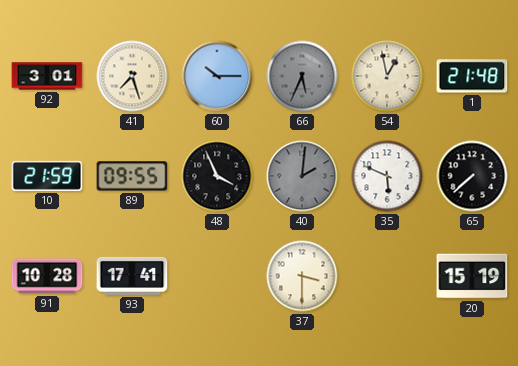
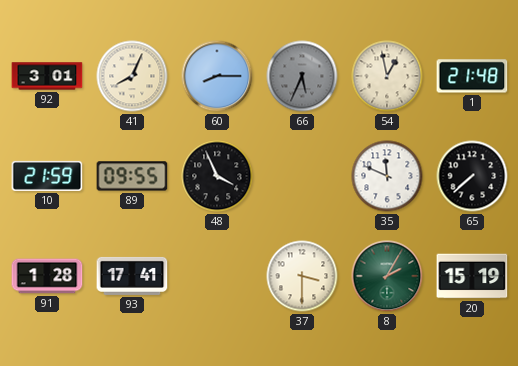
41: 7:27 -> 8:04 (132, 76)
60: 10:15 -> 8:15 (217, 76)
40: 2:01 -> none (302, 176)
35: 5:49 -> 11:49 (387, 176)
91: 10:28 -> 1:28 (47, 276)
8: none -> 2:05 (387, 276)
